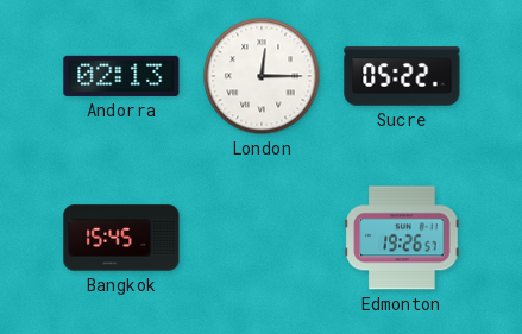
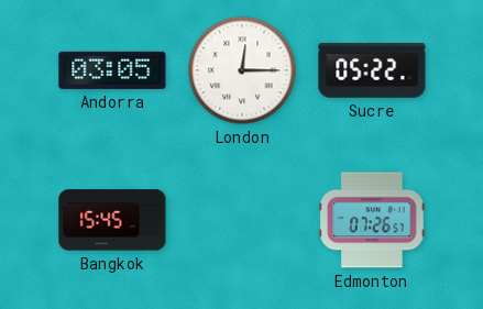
Andorra: 02:13 -> 03:05 (112, 70)
Edmonton: 19:26 -> 07:26 (372, 220)
